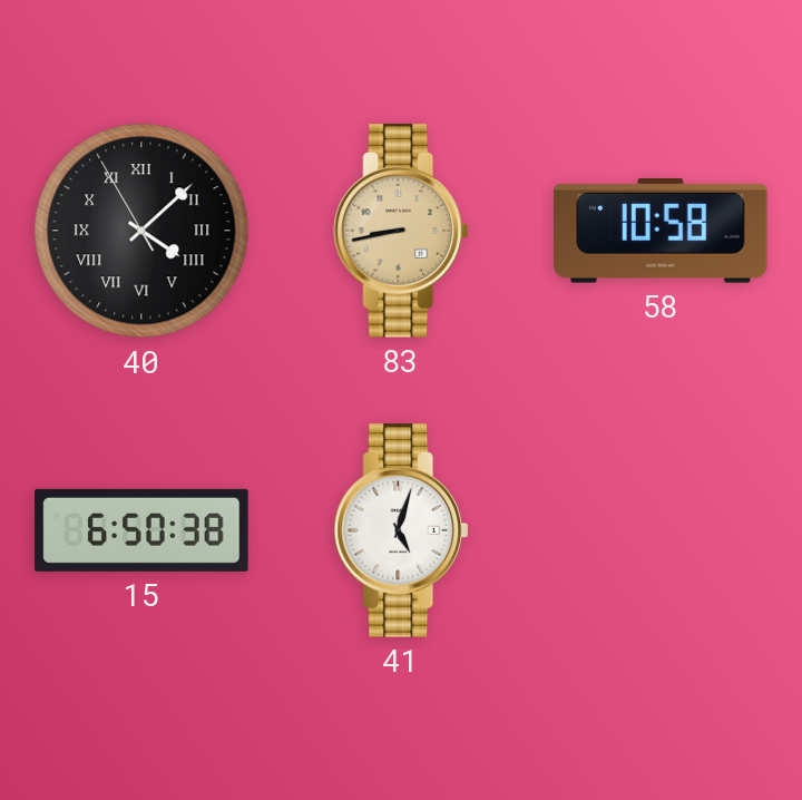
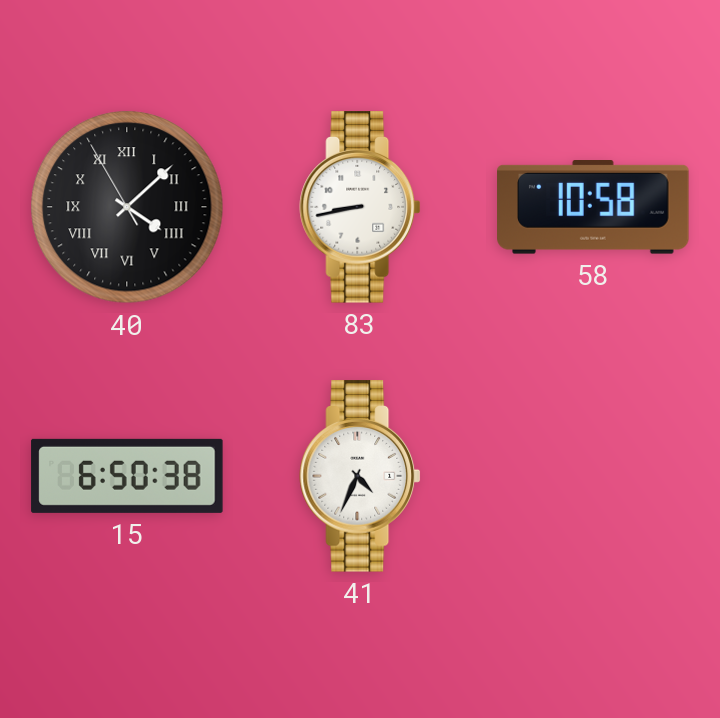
83 dial: champagne -> white (360, 207)
41: 5:03 -> 4:34 (360, 476)
